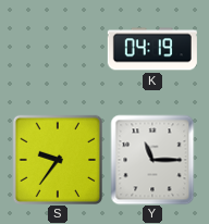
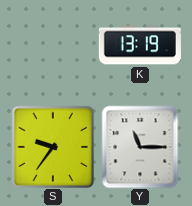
K: 04:19 -> 13:19 (140, 45)
